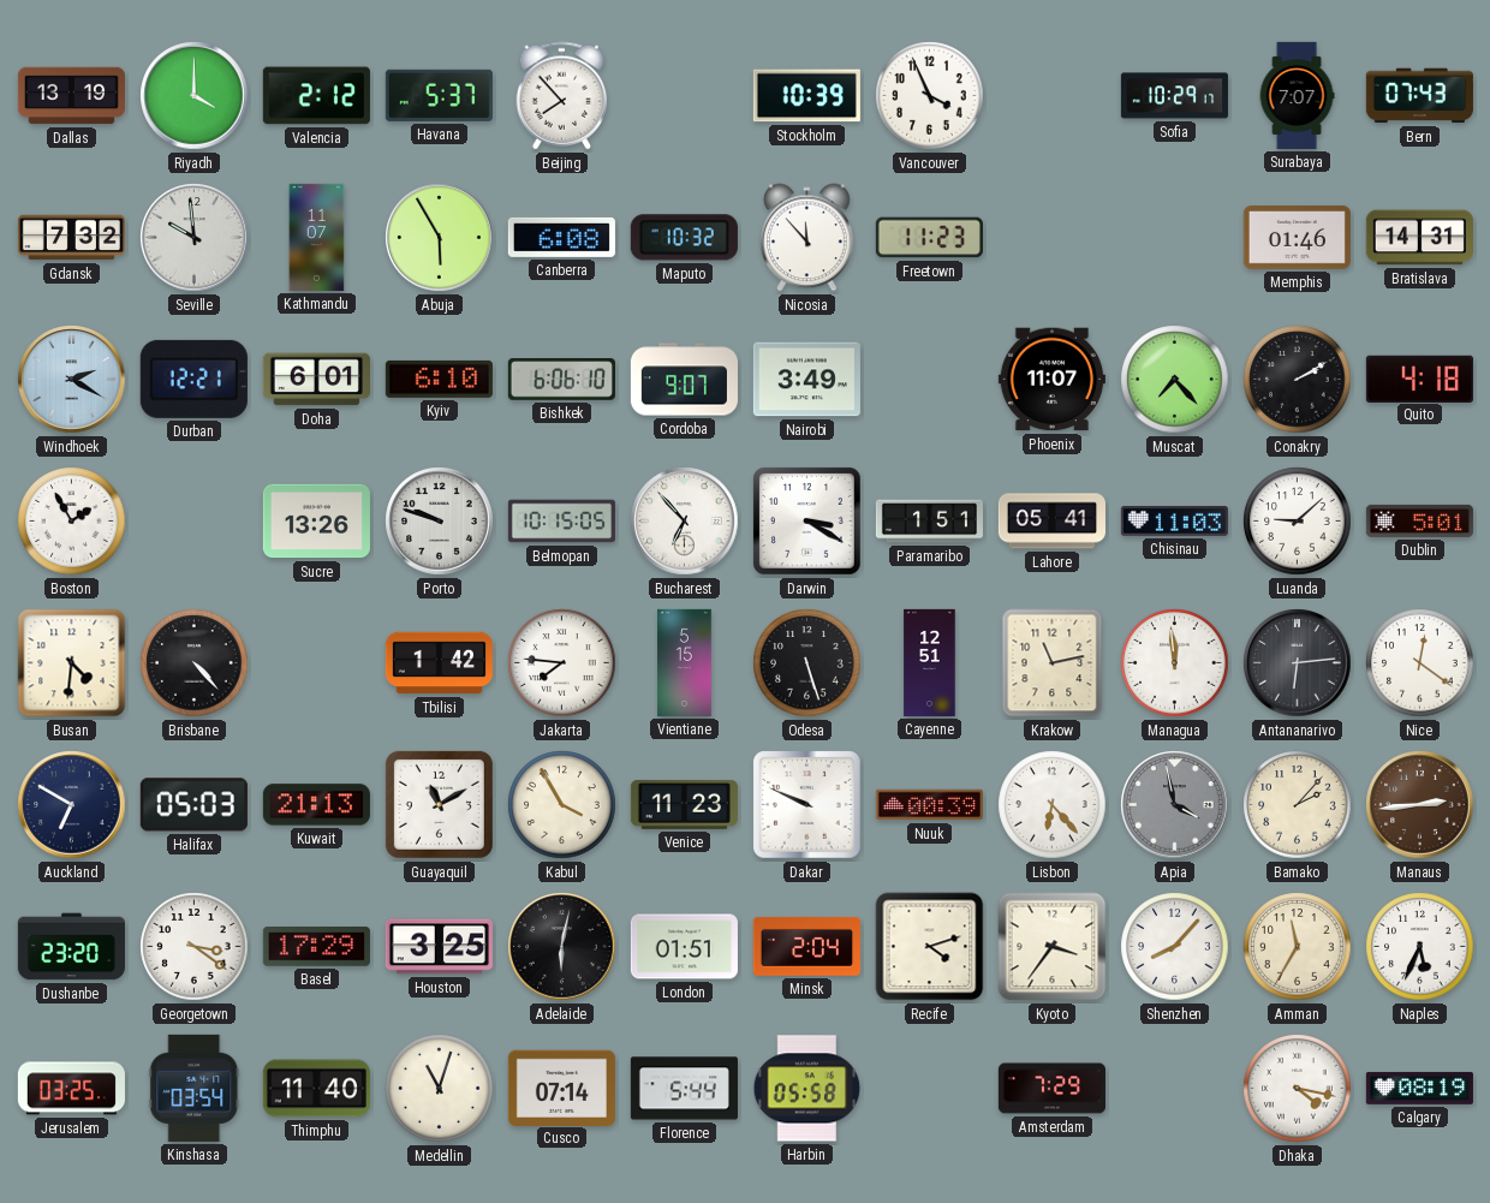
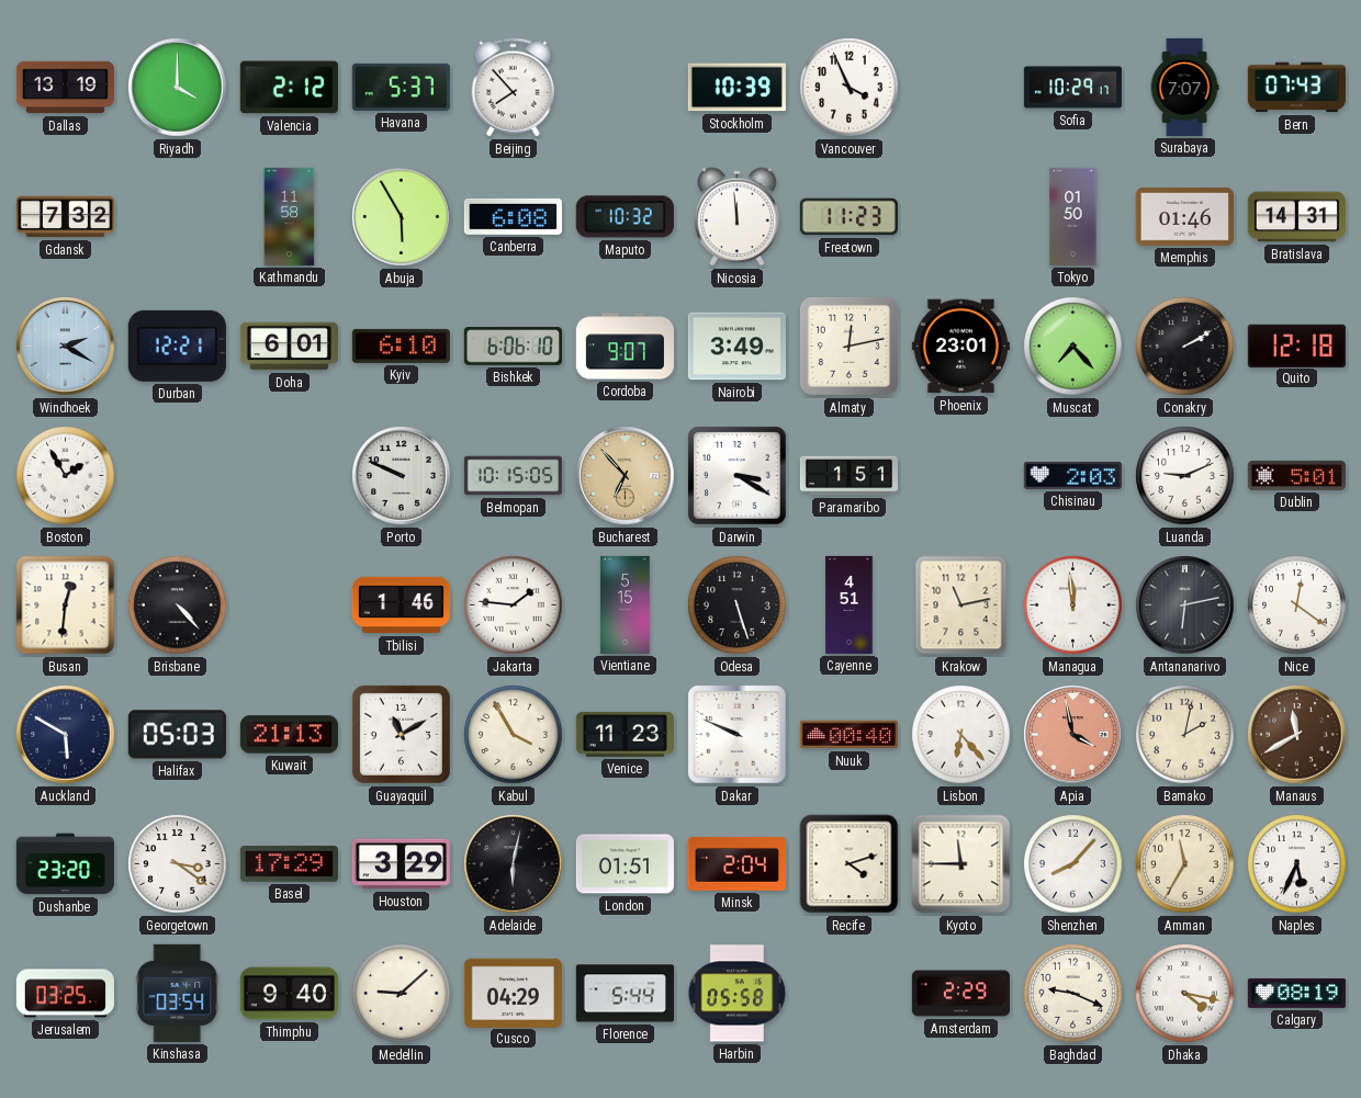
Seville: 9:59 -> none (195, 238)
Kathmandu: 11:07 -> 11:58 (290, 216)
Nicosia: 11:53 -> 11:59 (738, 217)
Tokyo: none -> 01:50 (1073, 216)
Almaty: none -> 12:13 (848, 346)
Phoenix: 11:07 -> 23:01 (960, 347)
Quito: 4:18 -> 12:18 (1296, 346)
Sucre: 13:26 -> none (316, 522)
Porto: 9:48 -> 9:49 (402, 476)
Bucharest dial: white -> champagne (626, 476)
Lahore: 05:41 -> none (1051, 522)
Chisinau: 11:03 -> 2:03 (1072, 476)
Luanda: 9:08 -> 9:11 (1185, 476)
Busan: 4:31 -> 12:31 (66, 605)
Tbilisi: 1:42 -> 1:46 (401, 605)
Jakarta: 7:46 -> 1:46 (514, 605)
Cayenne: 12:51 -> 4:51 (850, 604)
Antananarivo: 6:14 -> 6:13 (1185, 605)
Auckland: 6:50 -> 5:50 (66, 735)
Nuuk: 00:39 -> 00:40 (848, 735)
Apia dial: grey -> salmon (1073, 735)
Bamako: 2:07 -> 2:02 (1185, 735)
Manaus: 2:44 -> 11:40 (1297, 735)
Houston: 3:25 -> 3:29 (401, 864)
Kyoto: 3:36 -> 11:45 (961, 864)
Thimphu: 11:40 -> 9:40 (289, 994)
Medellin: 11:03 -> 9:08 (402, 994)
Cusco: 07:14 -> 04:29 (513, 993)
Amsterdam: 7:29 -> 2:29 (960, 994)
Baghdad: none -> 9:19 (1073, 994)
